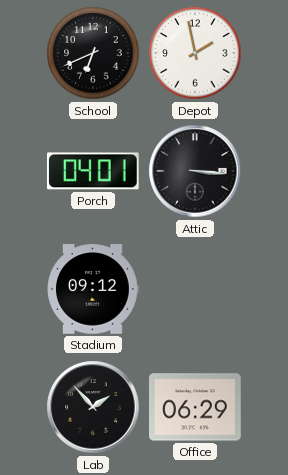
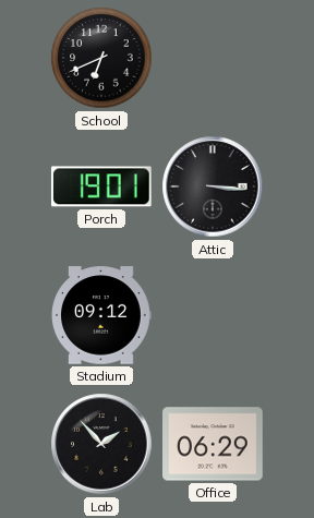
Depot: 1:58 -> none (195, 53)
Porch: 04:01 -> 19:01 (101, 186)
